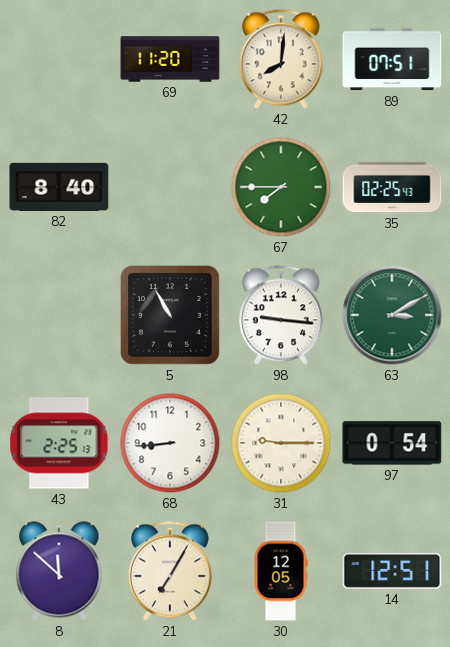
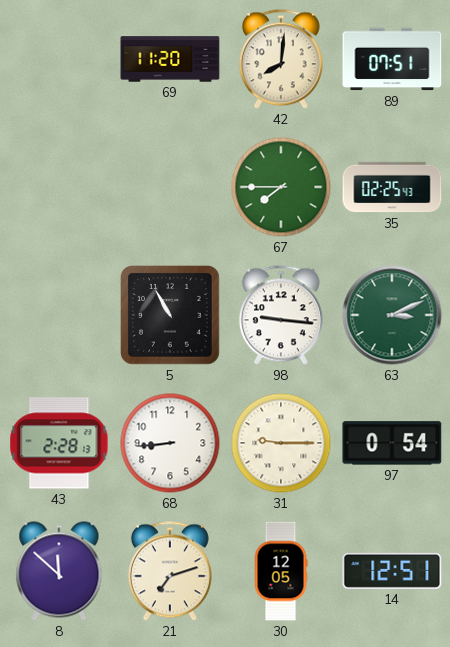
82: 8:40 -> none (59, 187)
63: 3:10 -> 3:11 (392, 315)
43: 2:25 -> 2:28 (59, 443)
21: 7:05 -> 7:12 (170, 571)
